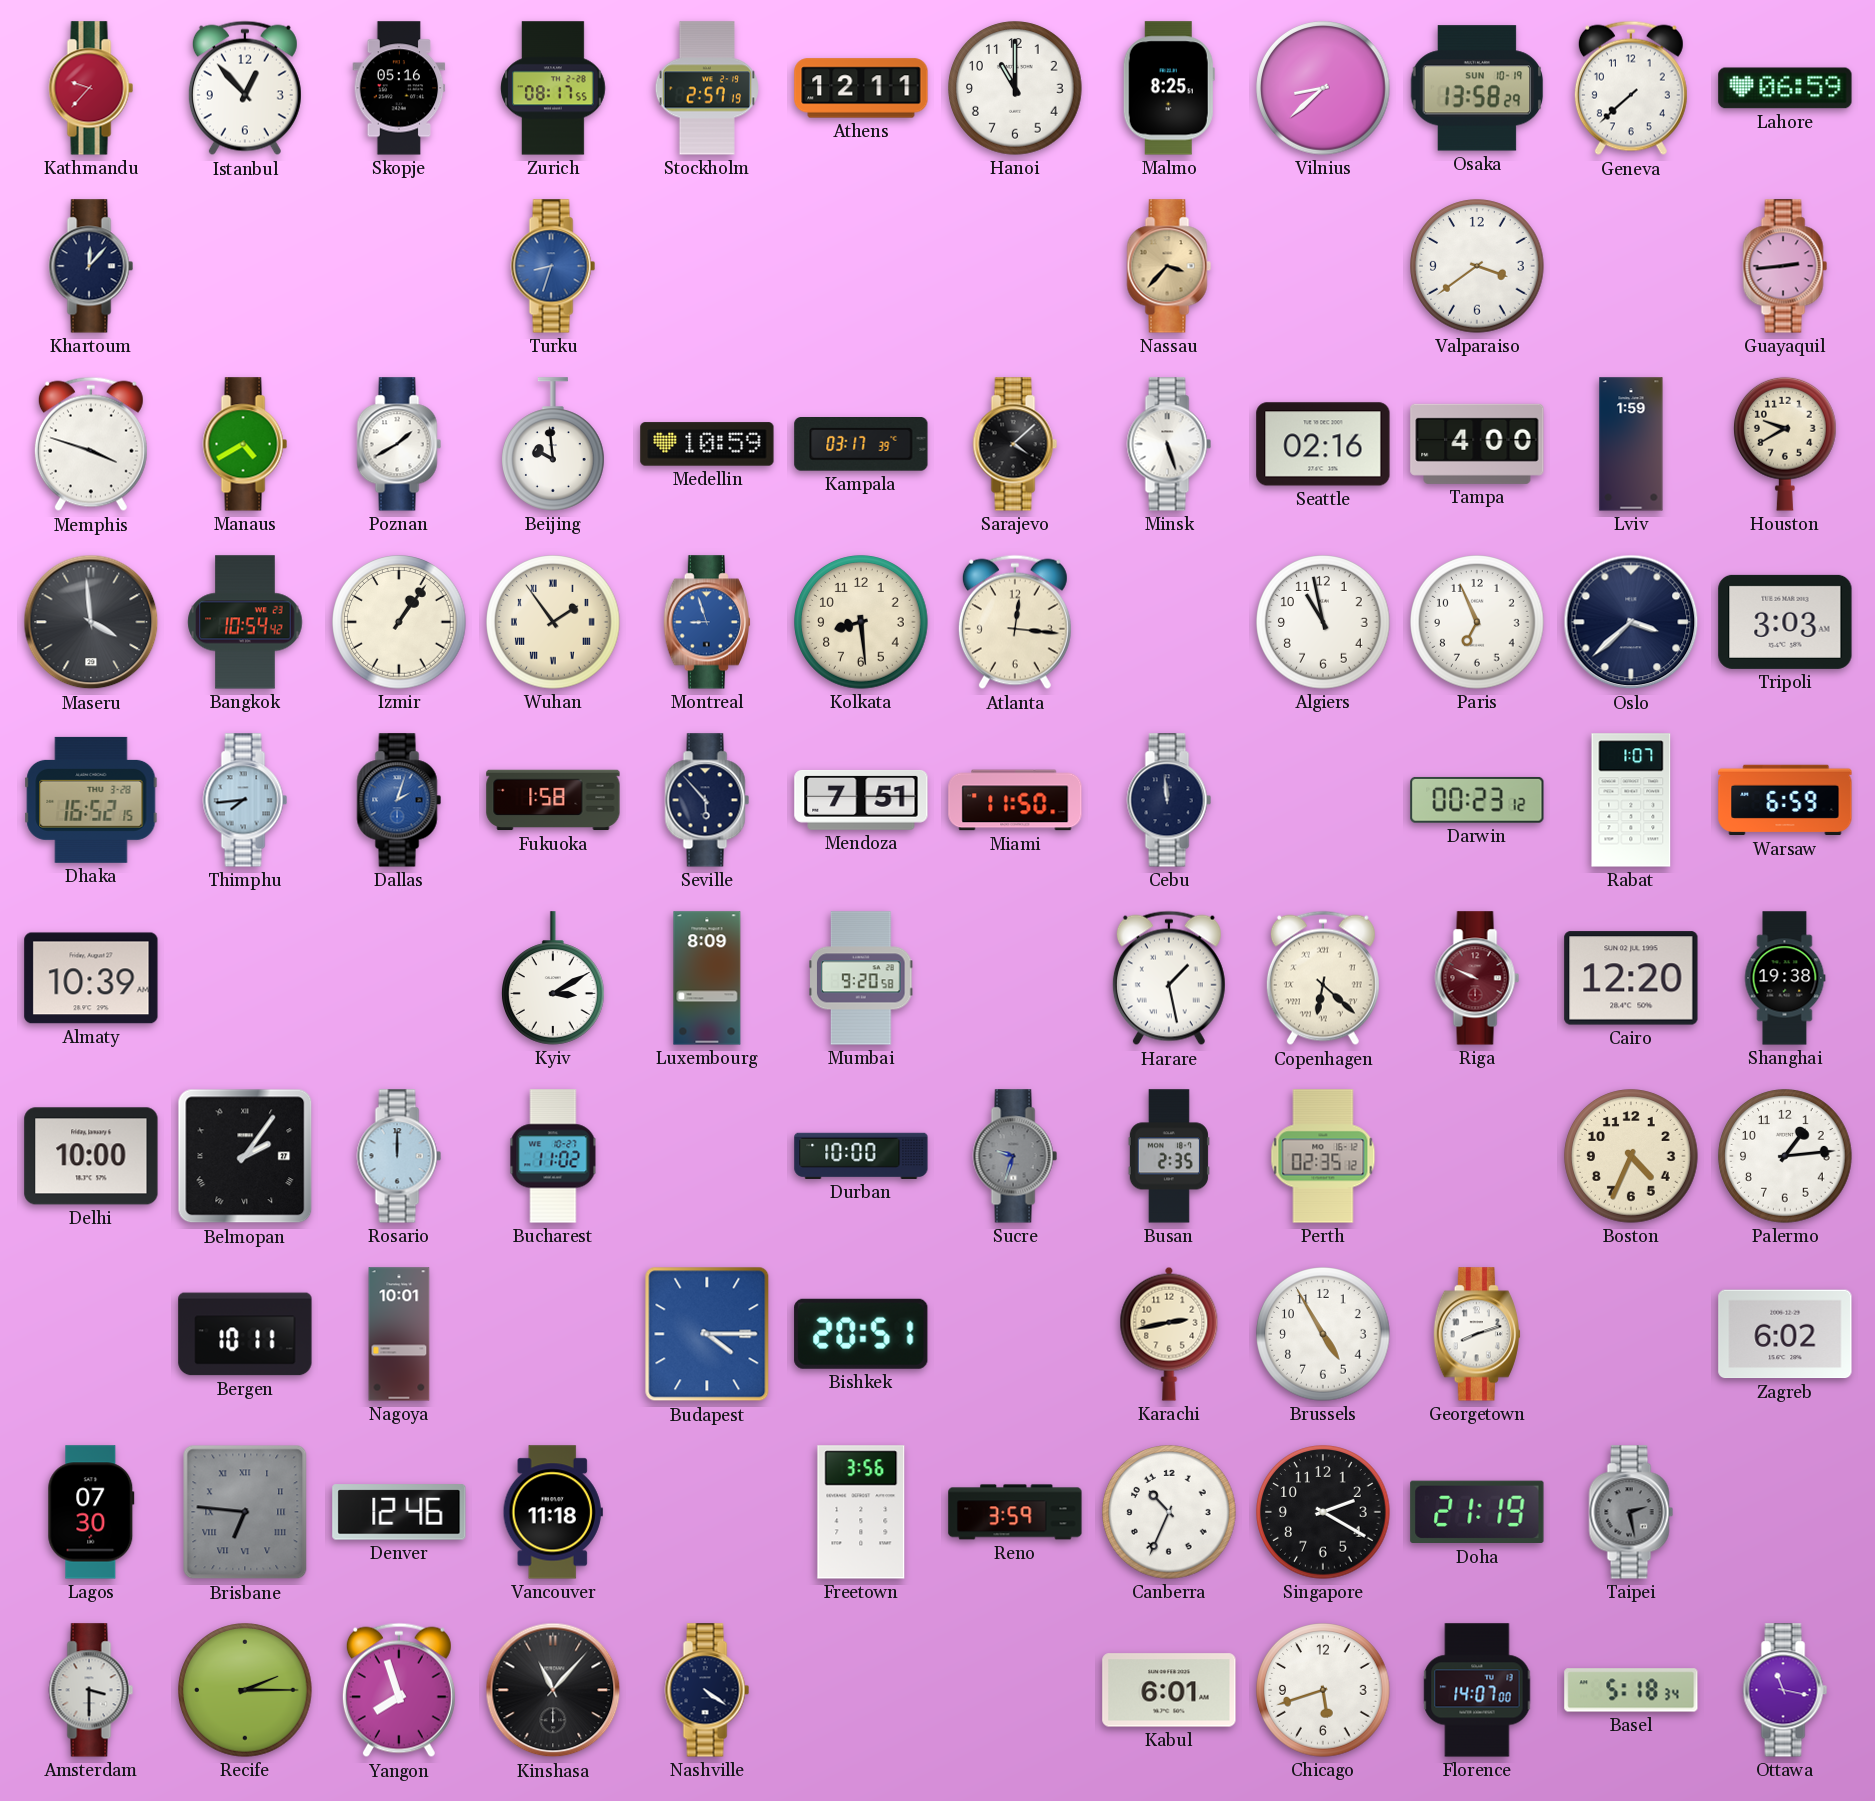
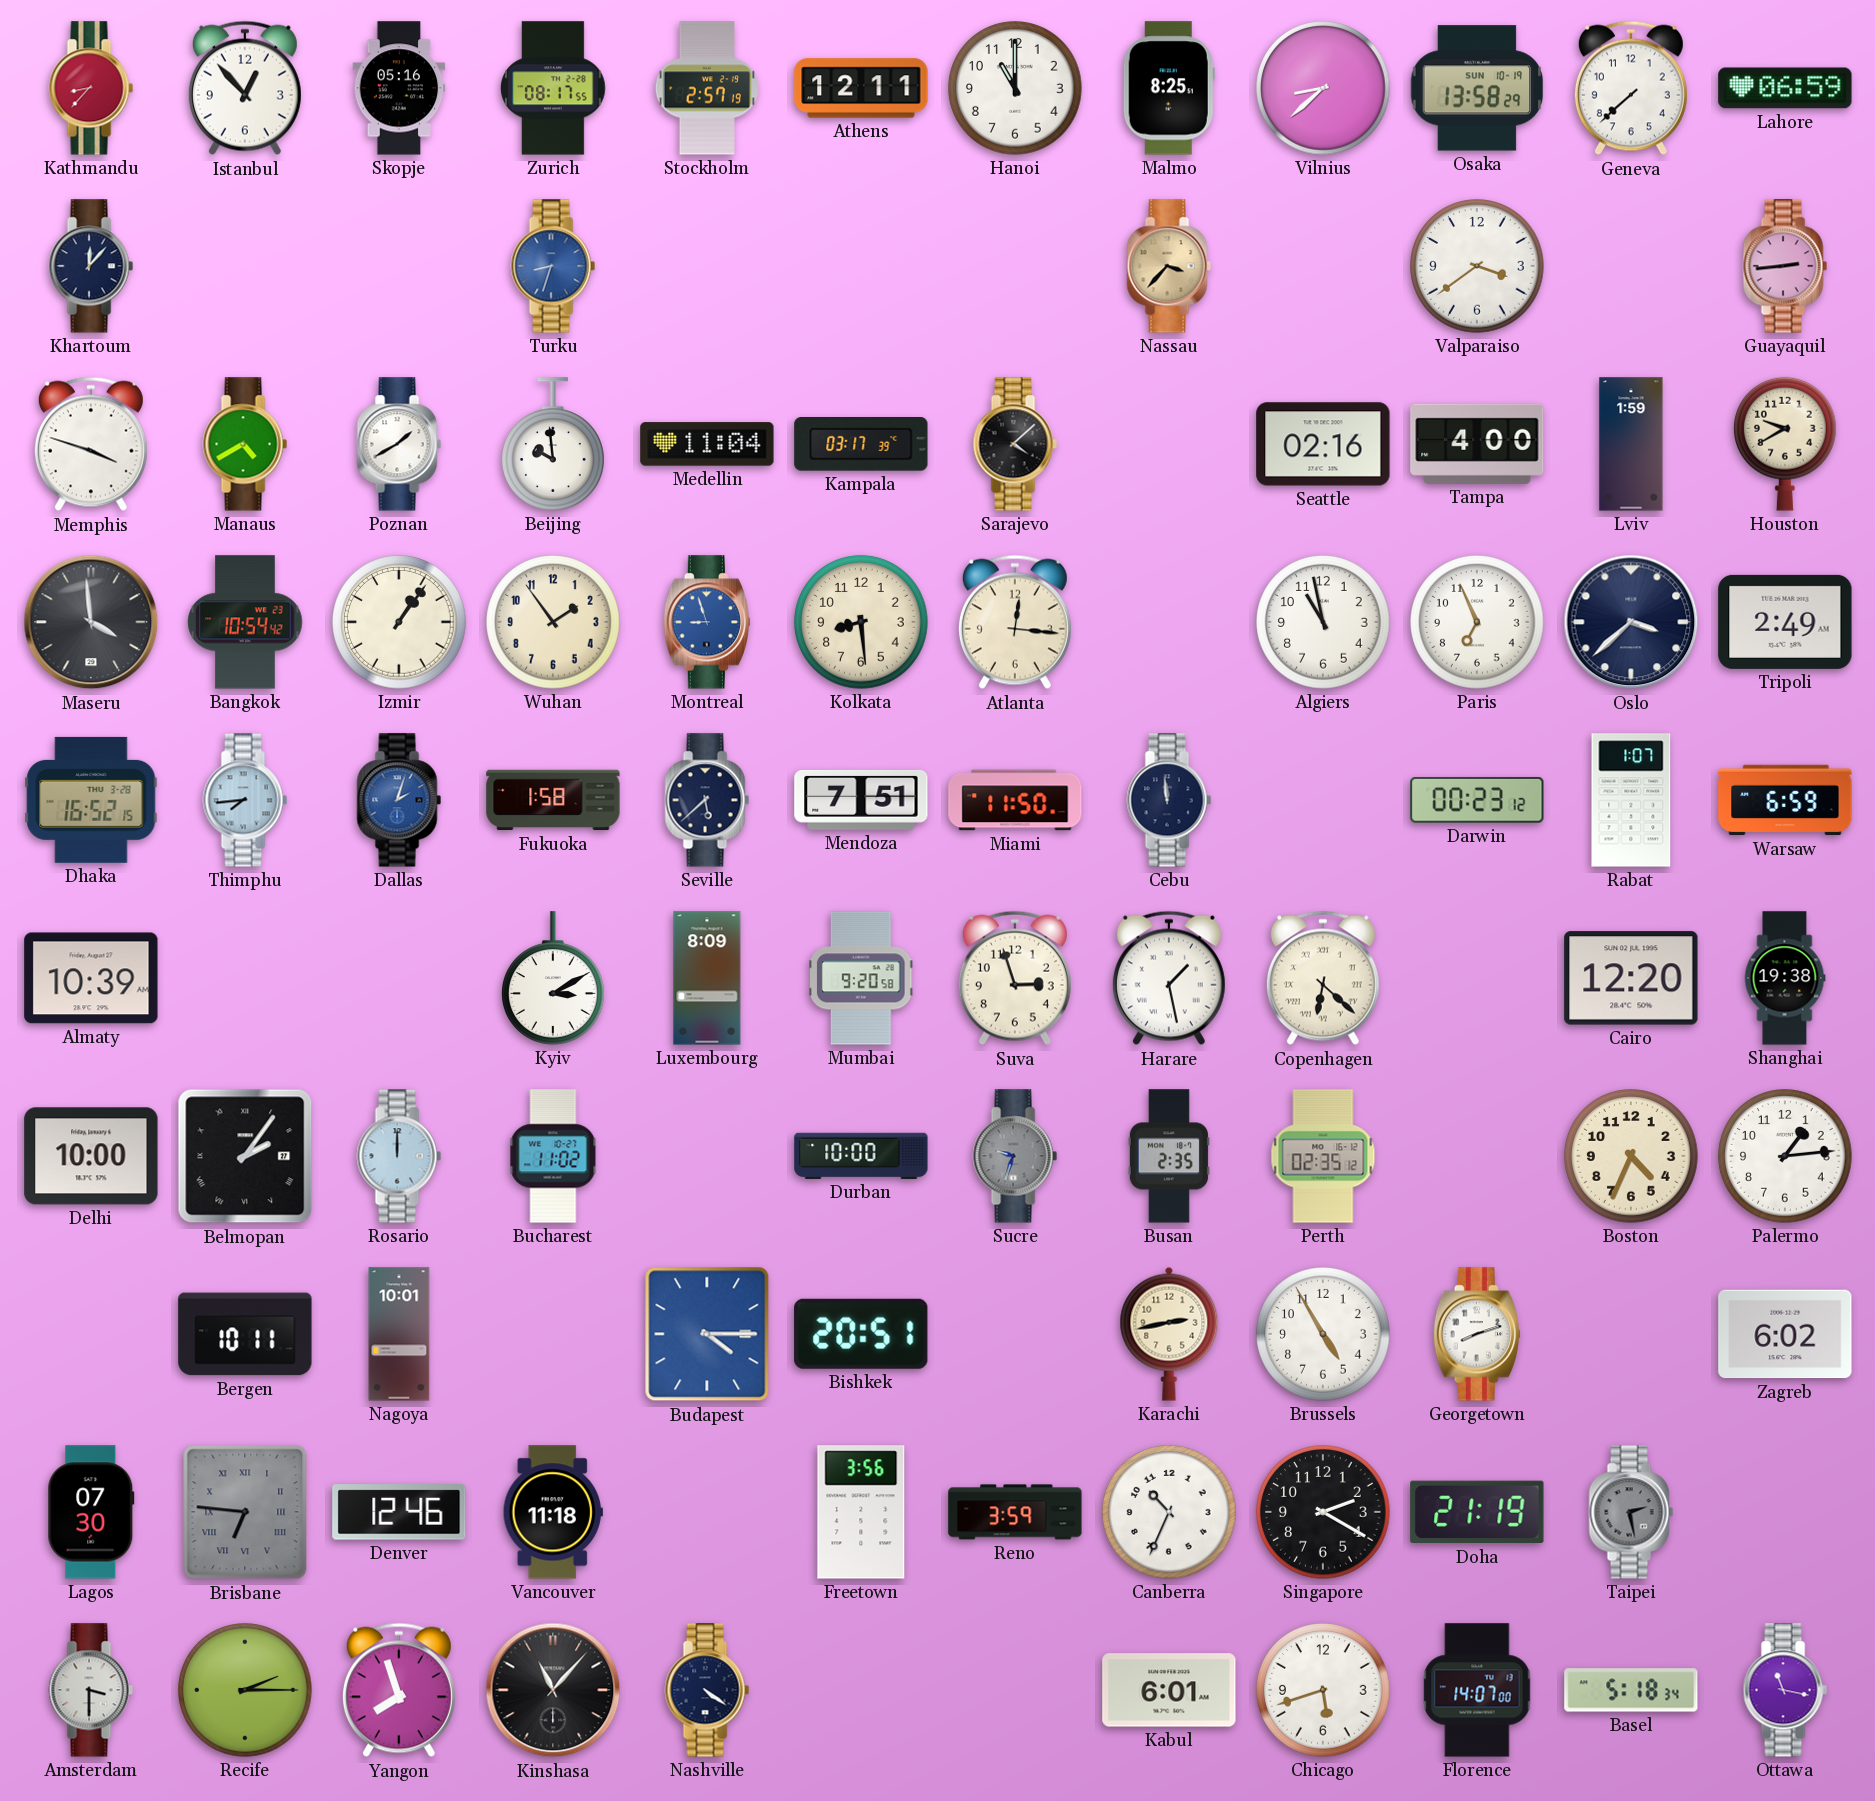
Kathmandu: 9:37 -> 8:37 (91, 88)
Medellin: 10:59 -> 11:04 (707, 444)
Minsk: 5:27 -> none (1169, 444)
Wuhan numerals: Roman -> Arabic (553, 622)
Tripoli: 3:03 -> 2:49 (1785, 622)
Seville: 5:53 -> 5:38 (707, 800)
Suva: none -> 2:57 (1015, 978)
Riga: 9:49 -> none (1477, 978)
